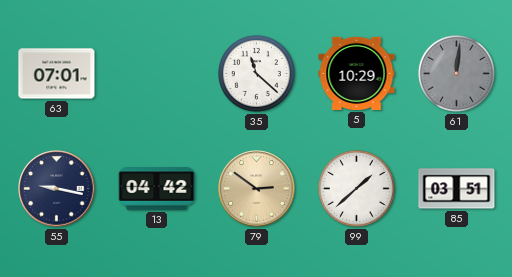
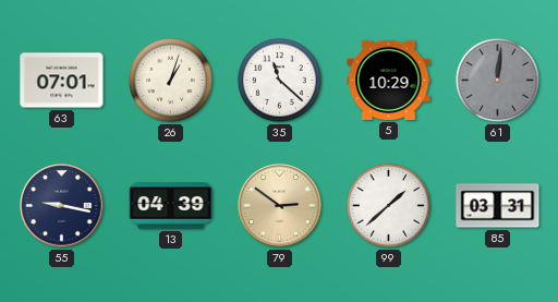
26: none -> 1:03 (170, 80)
13: 04:42 -> 04:39 (171, 206)
85: 03:51 -> 03:31 (498, 206)
